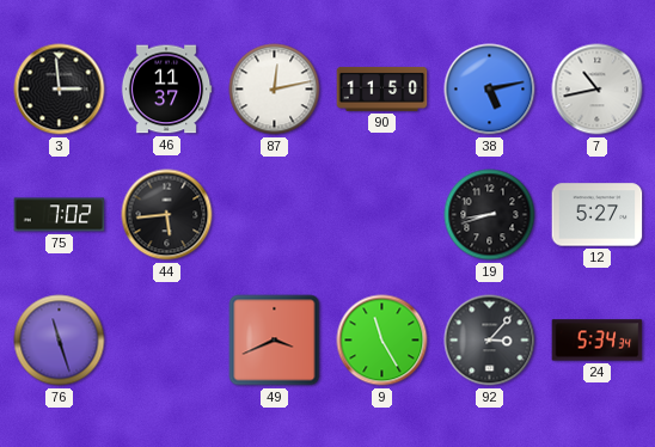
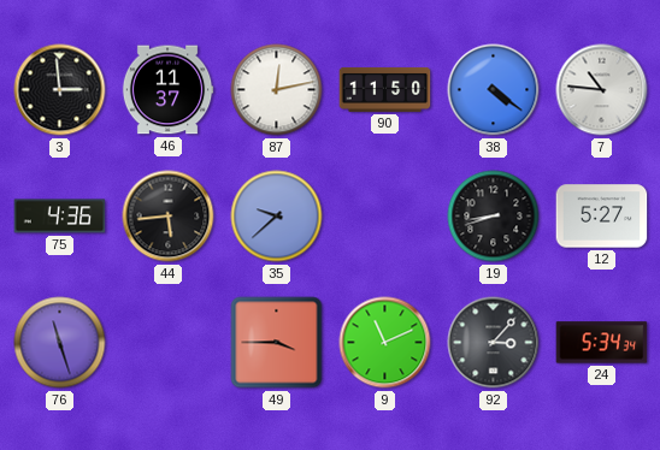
38: 5:13 -> 4:21 (494, 90)
7: 10:43 -> 10:46 (602, 90)
75: 7:02 -> 4:36 (60, 217)
35: none -> 9:38 (277, 217)
49: 3:41 -> 3:45 (277, 343)
9: 11:25 -> 11:11 (385, 343)
